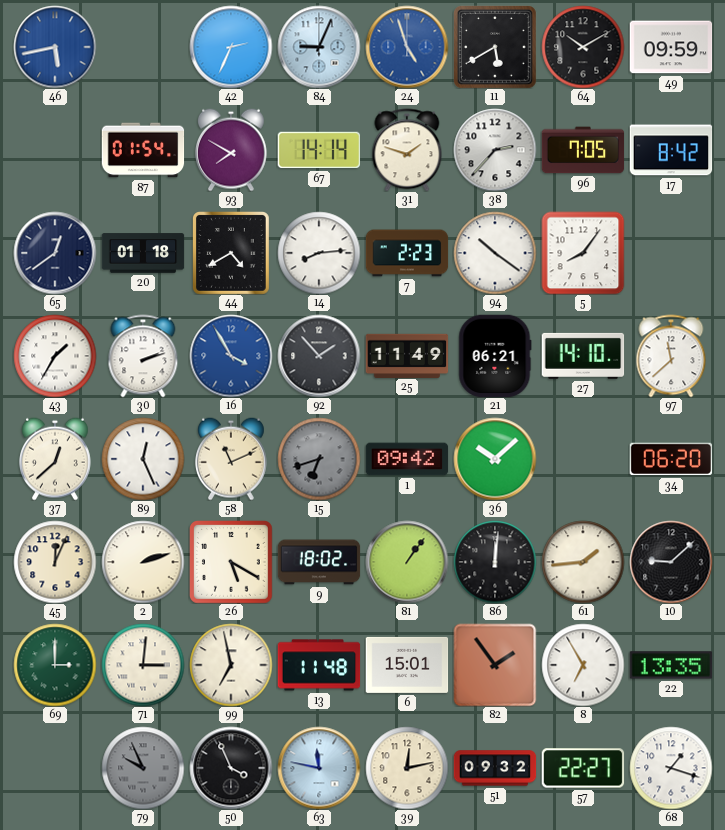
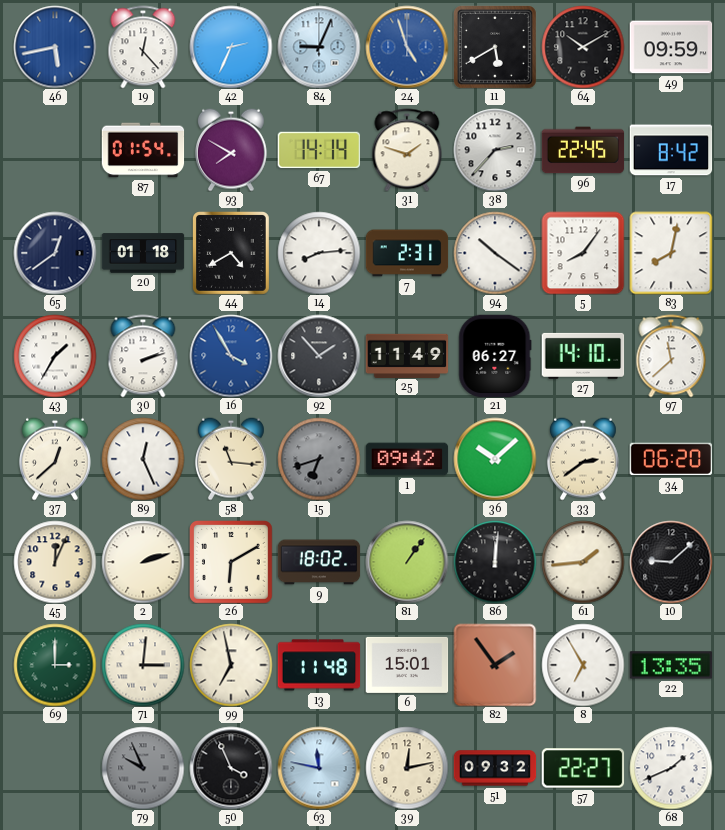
19: none -> 12:23 (143, 47)
96: 7:05 -> 22:45 (583, 150)
7: 2:23 -> 2:31 (407, 253)
83: none -> 8:02 (671, 253)
21: 06:21 -> 06:27 (495, 356)
58: 11:11 -> 11:16 (231, 459)
33: none -> 2:39 (583, 459)
26: 5:20 -> 6:10 (231, 562)
68: 1:18 -> 1:41 (671, 768)
